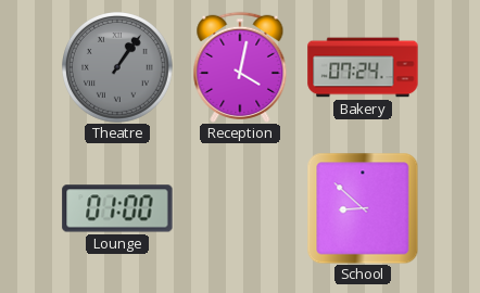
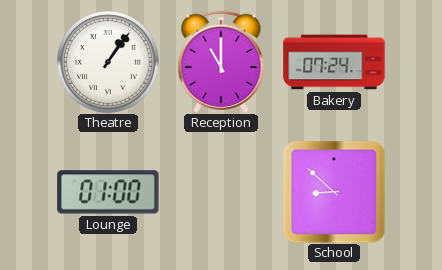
Theatre dial: grey -> white (109, 63)
Reception: 4:02 -> 11:00 (221, 62)
